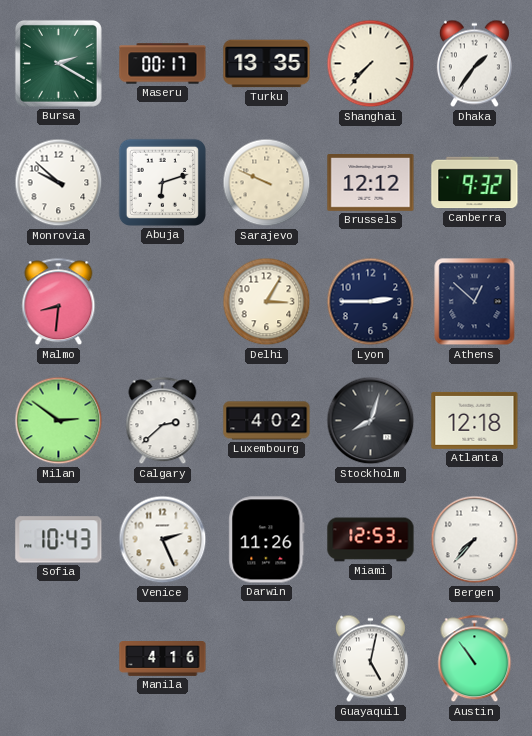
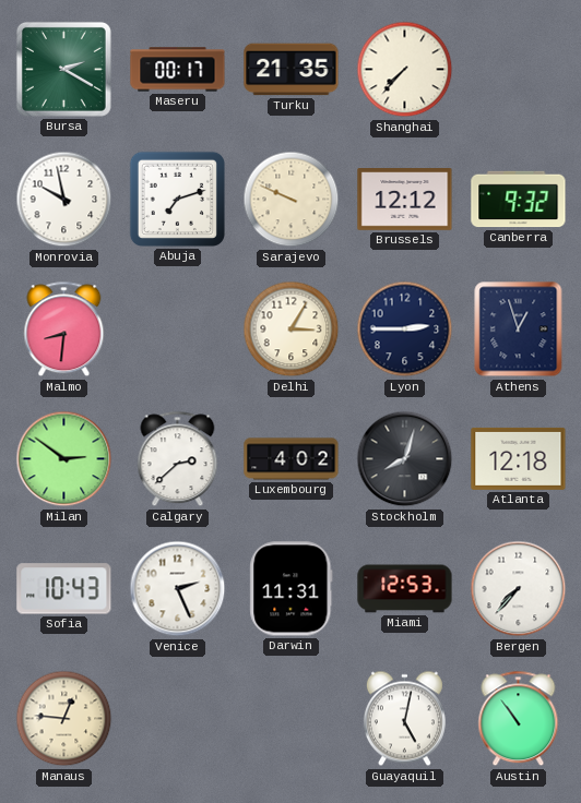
Turku: 13:35 -> 21:35 (292, 70)
Dhaka: 1:36 -> none (474, 64)
Monrovia: 9:52 -> 9:58 (64, 200)
Abuja: 6:12 -> 7:12 (177, 199)
Athens: 12:52 -> 12:57 (519, 329)
Darwin: 11:26 -> 11:31 (292, 589)
Manaus: none -> 12:46 (64, 719)
Manila: 4:16 -> none (163, 659)
